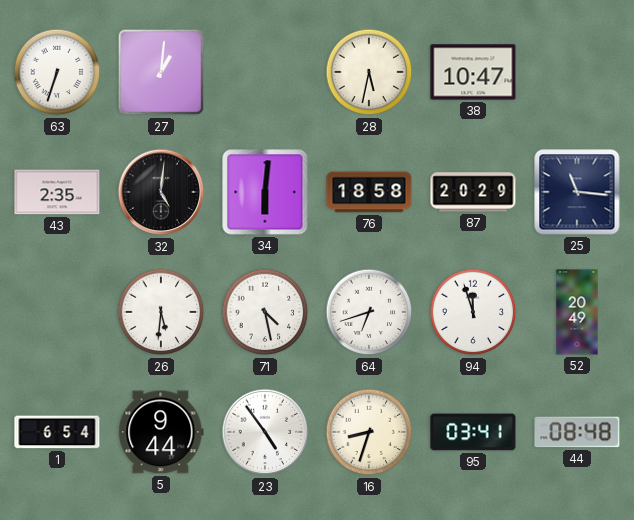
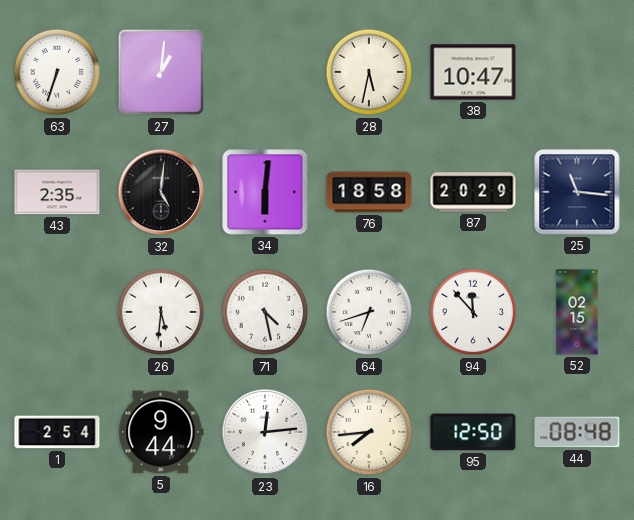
94: 11:57 -> 11:53 (473, 312)
52: 20:49 -> 02:15 (577, 312)
1: 6:54 -> 2:54 (57, 432)
23: 4:54 -> 12:14 (265, 432)
16: 8:33 -> 7:44 (369, 432)
95: 03:41 -> 12:50 (473, 432)
